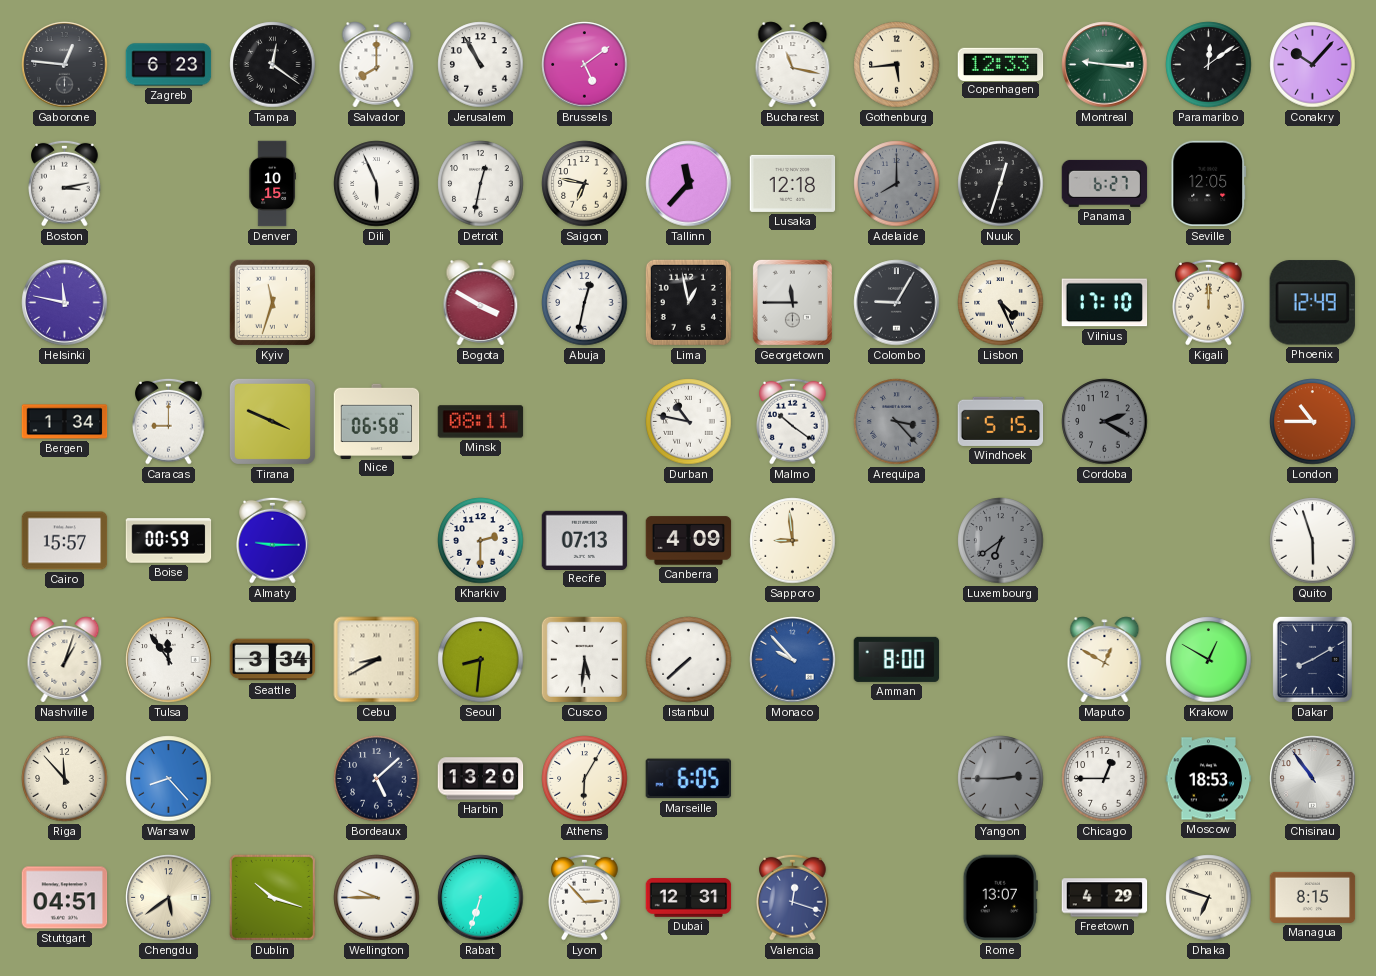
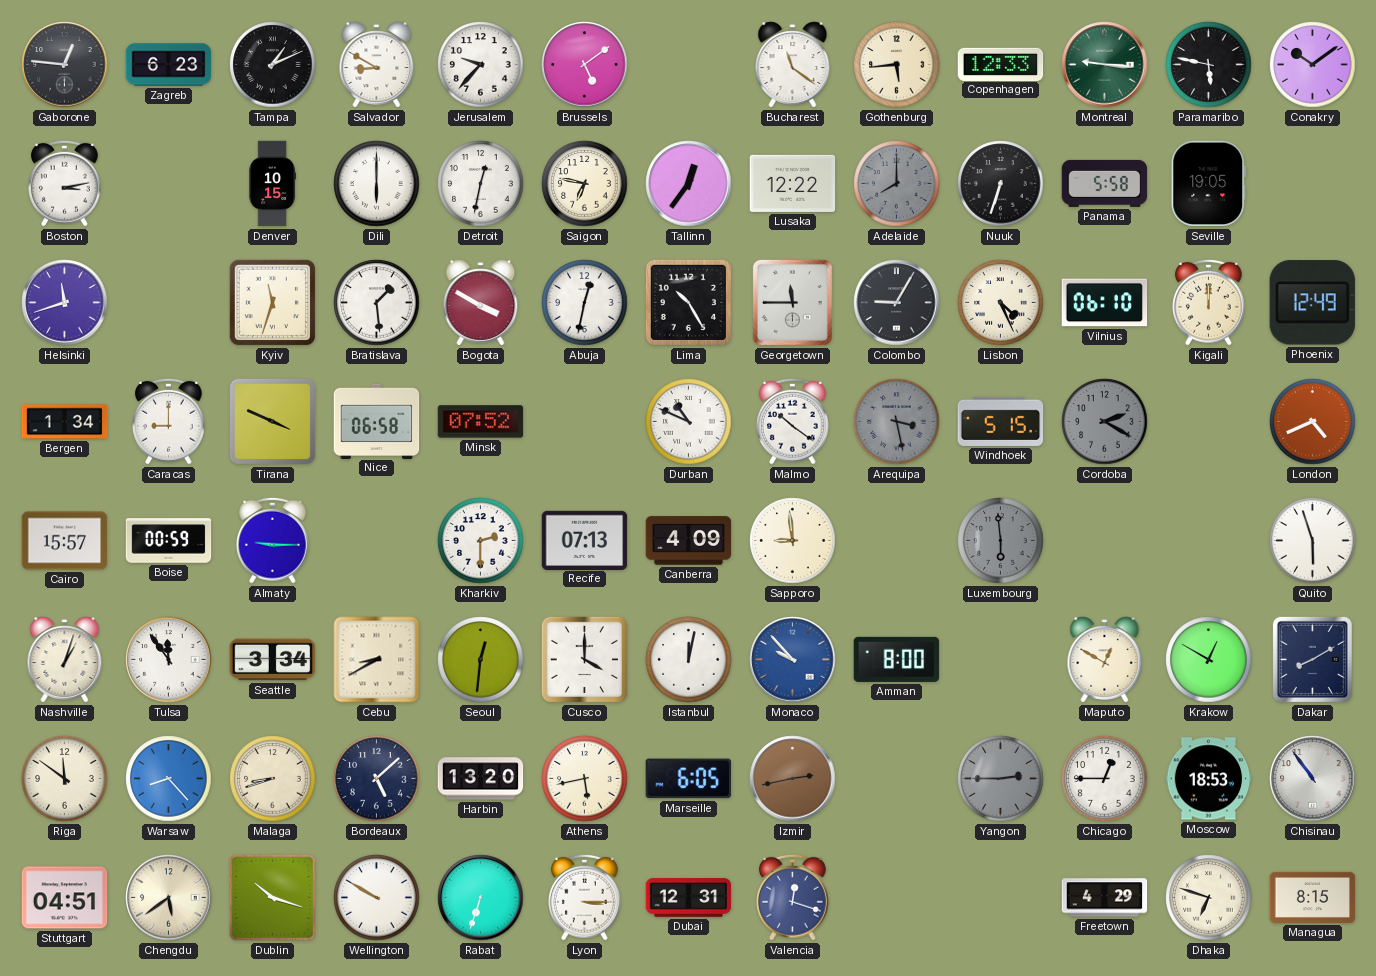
Tampa: 12:21 -> 1:11 (273, 65)
Salvador: 8:00 -> 8:50 (377, 65)
Jerusalem: 10:55 -> 9:37 (481, 65)
Bucharest: 11:17 -> 11:21 (793, 65)
Paramaribo: 12:09 -> 5:47 (1209, 65)
Conakry: 10:07 -> 10:09 (1313, 65)
Dili: 5:56 -> 6:00 (377, 184)
Tallinn: 11:37 -> 12:36 (689, 184)
Lusaka: 12:18 -> 12:22 (793, 183)
Nuuk: 12:33 -> 6:33 (1001, 184)
Panama: 6:27 -> 5:58 (1105, 183)
Seville: 12:05 -> 19:05 (1209, 184)
Helsinki: 11:47 -> 11:42 (65, 303)
Bratislava: none -> 1:29 (377, 303)
Lima: 12:58 -> 10:25 (688, 302)
Vilnius: 17:10 -> 06:10 (1105, 303)
Minsk: 08:11 -> 07:52 (481, 422)
Durban: 10:47 -> 10:49 (689, 422)
Arequipa: 3:23 -> 3:28 (897, 422)
London: 10:45 -> 4:41 (1313, 422)
Luxembourg: 6:39 -> 5:59 (1001, 541)
Seoul: 8:31 -> 12:31 (481, 660)
Cusco: 5:31 -> 4:00 (584, 659)
Istanbul: 7:38 -> 12:02 (689, 660)
Riga: 11:53 -> 11:51 (65, 779)
Malaga: none -> 8:42 (273, 779)
Athens: 6:05 -> 5:43 (585, 779)
Izmir: none -> 2:43 (793, 779)
Wellington: 9:45 -> 9:50 (377, 898)
Lyon: 2:53 -> 3:15 (585, 897)
Rome: 13:07 -> none (1000, 898)
